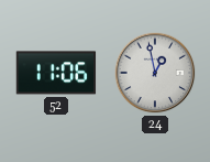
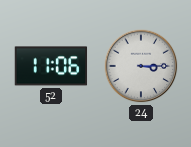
24: 12:58 -> 3:15 (141, 66)
